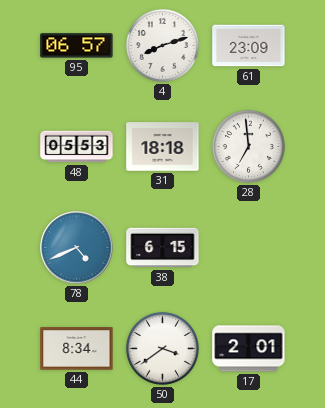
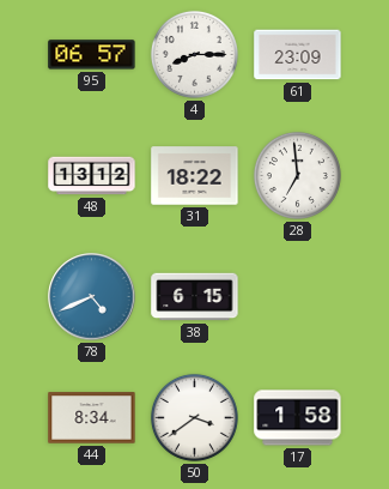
4: 8:12 -> 8:15 (194, 54)
48: 05:53 -> 13:12 (92, 176)
31: 18:18 -> 18:22 (195, 176)
17: 2:01 -> 1:58 (298, 418)
